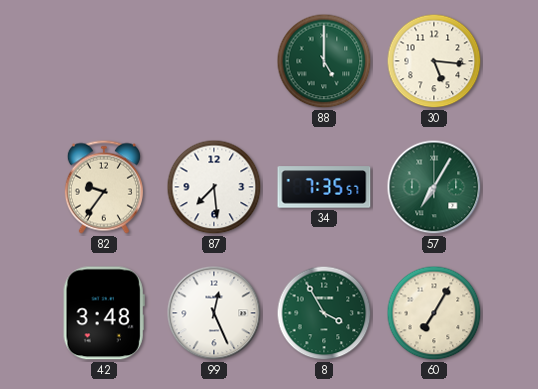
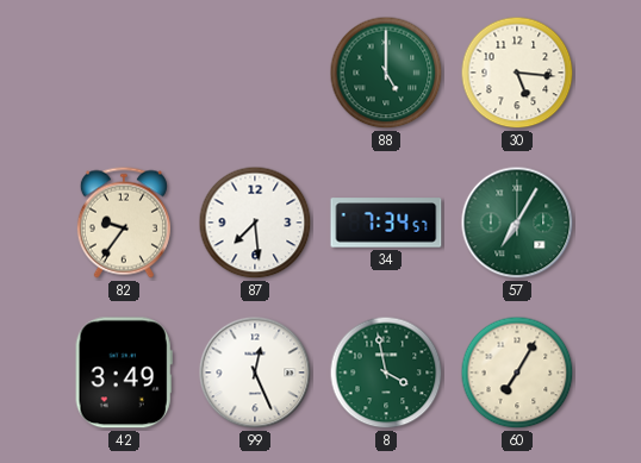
34: 7:35 -> 7:34 (386, 223)
42: 3:48 -> 3:49 (124, 373)
8: 3:55 -> 3:58 (386, 373)
